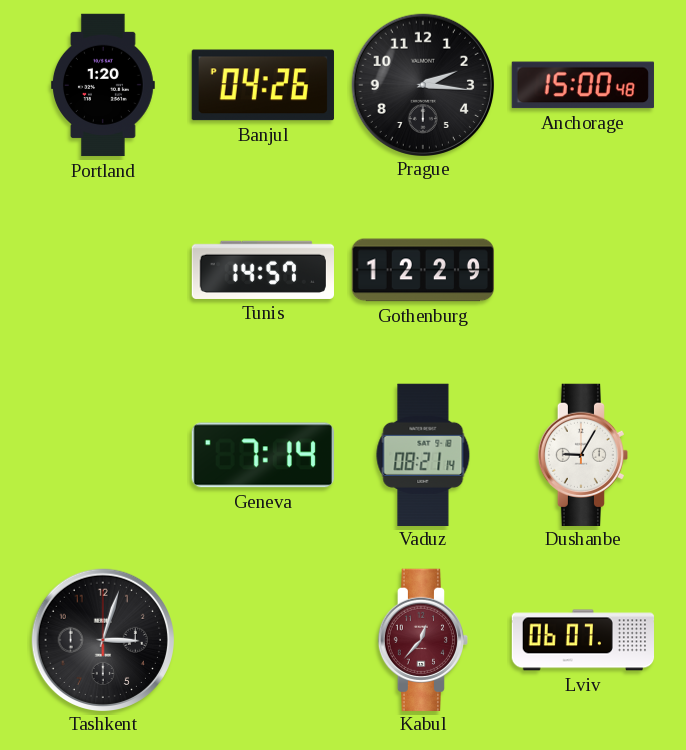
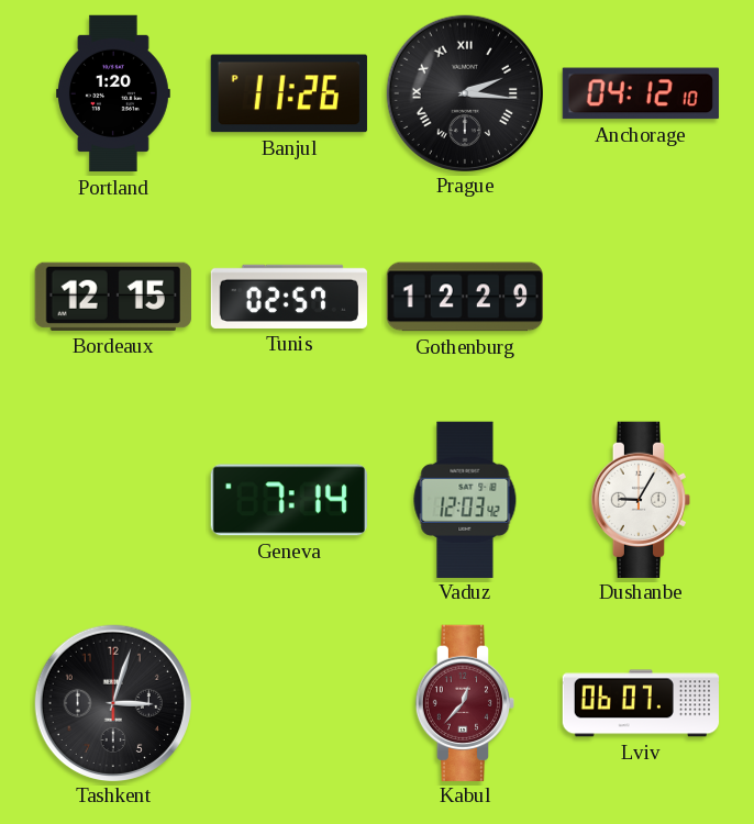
Banjul: 04:26 -> 11:26 (289, 93)
Prague numerals: Arabic -> Roman (464, 92)
Anchorage: 15:00 -> 04:12 (641, 93)
Bordeaux: none -> 12:15 (113, 297)
Tunis: 14:57 -> 02:57 (288, 297)
Vaduz: 08:21 -> 12:03 (465, 499)
